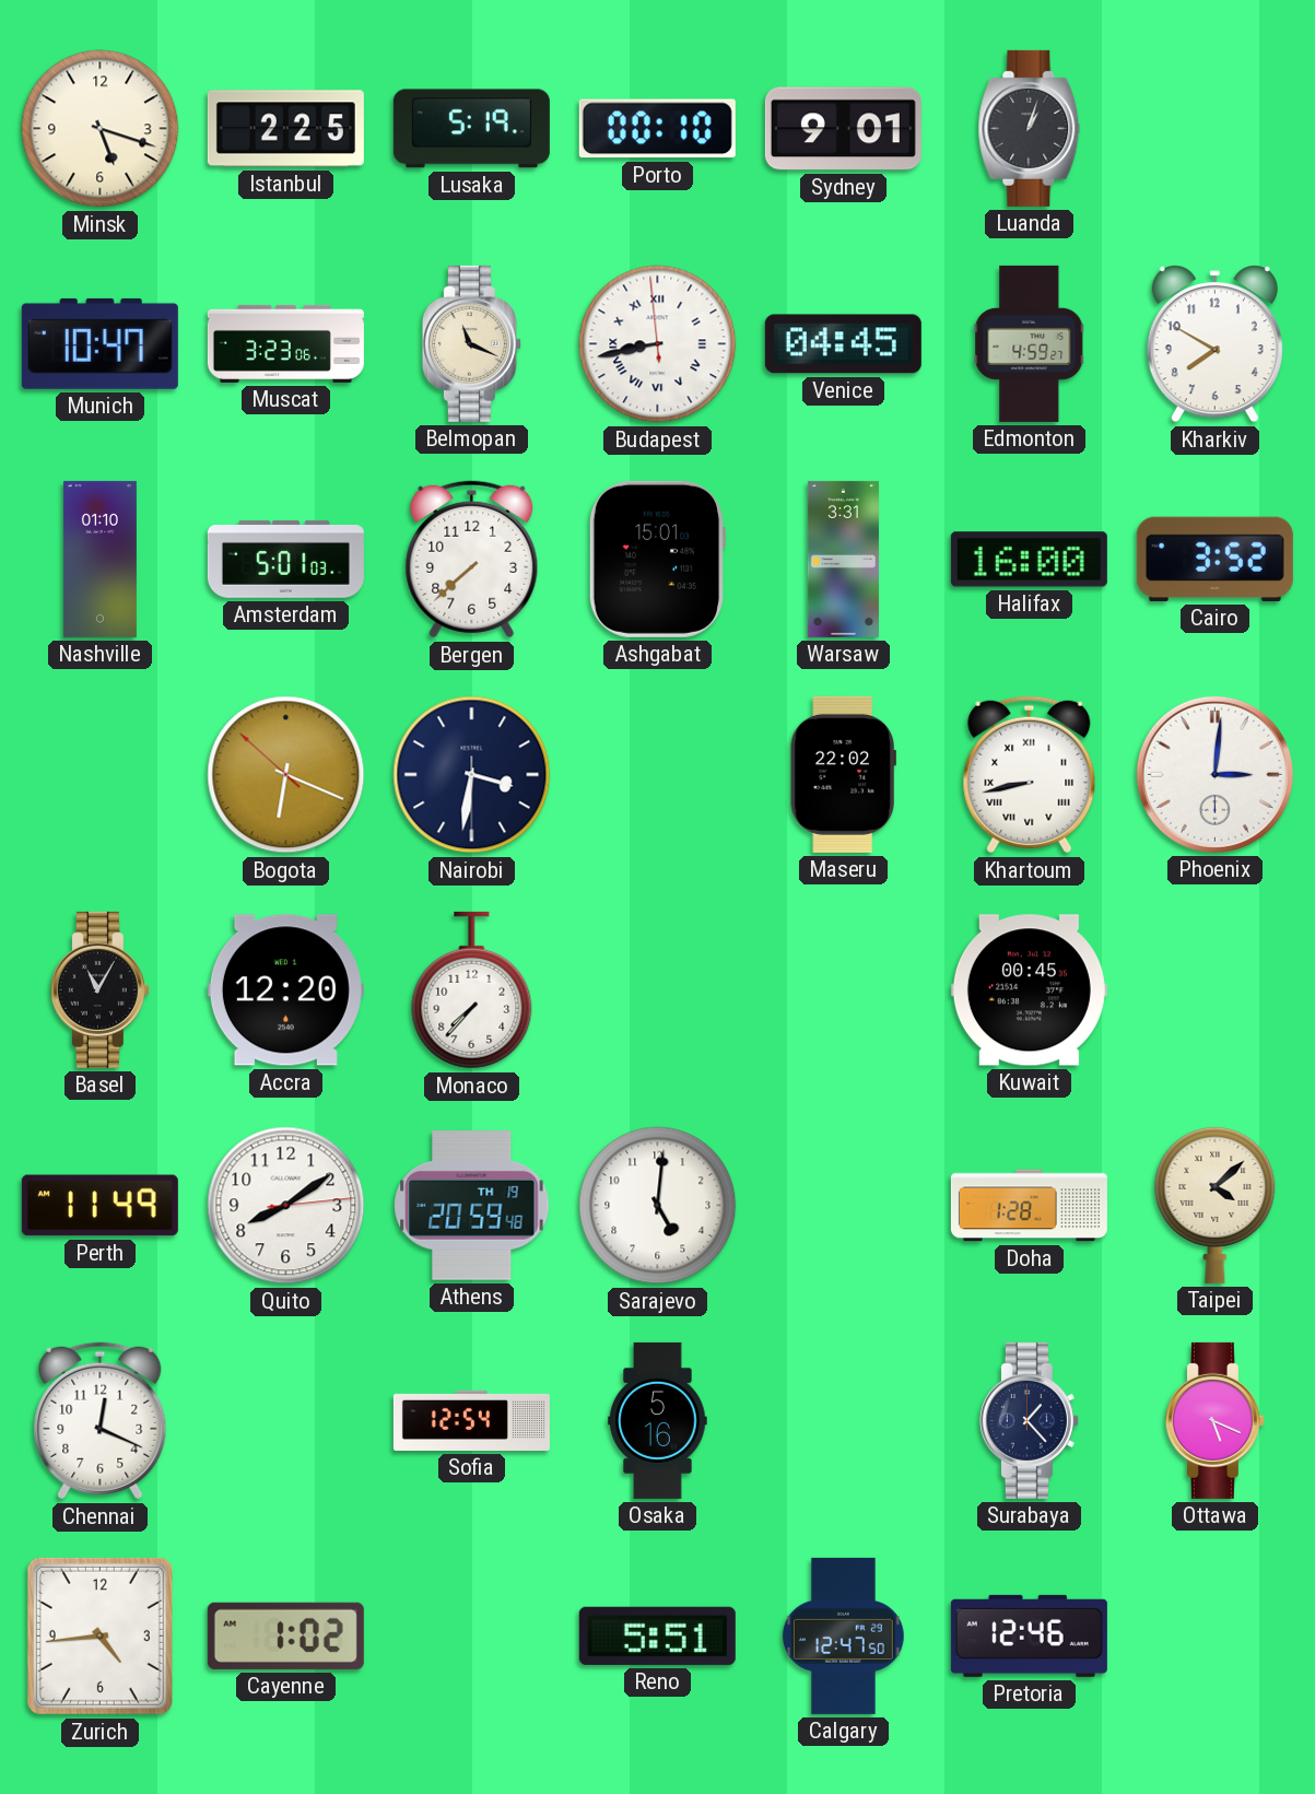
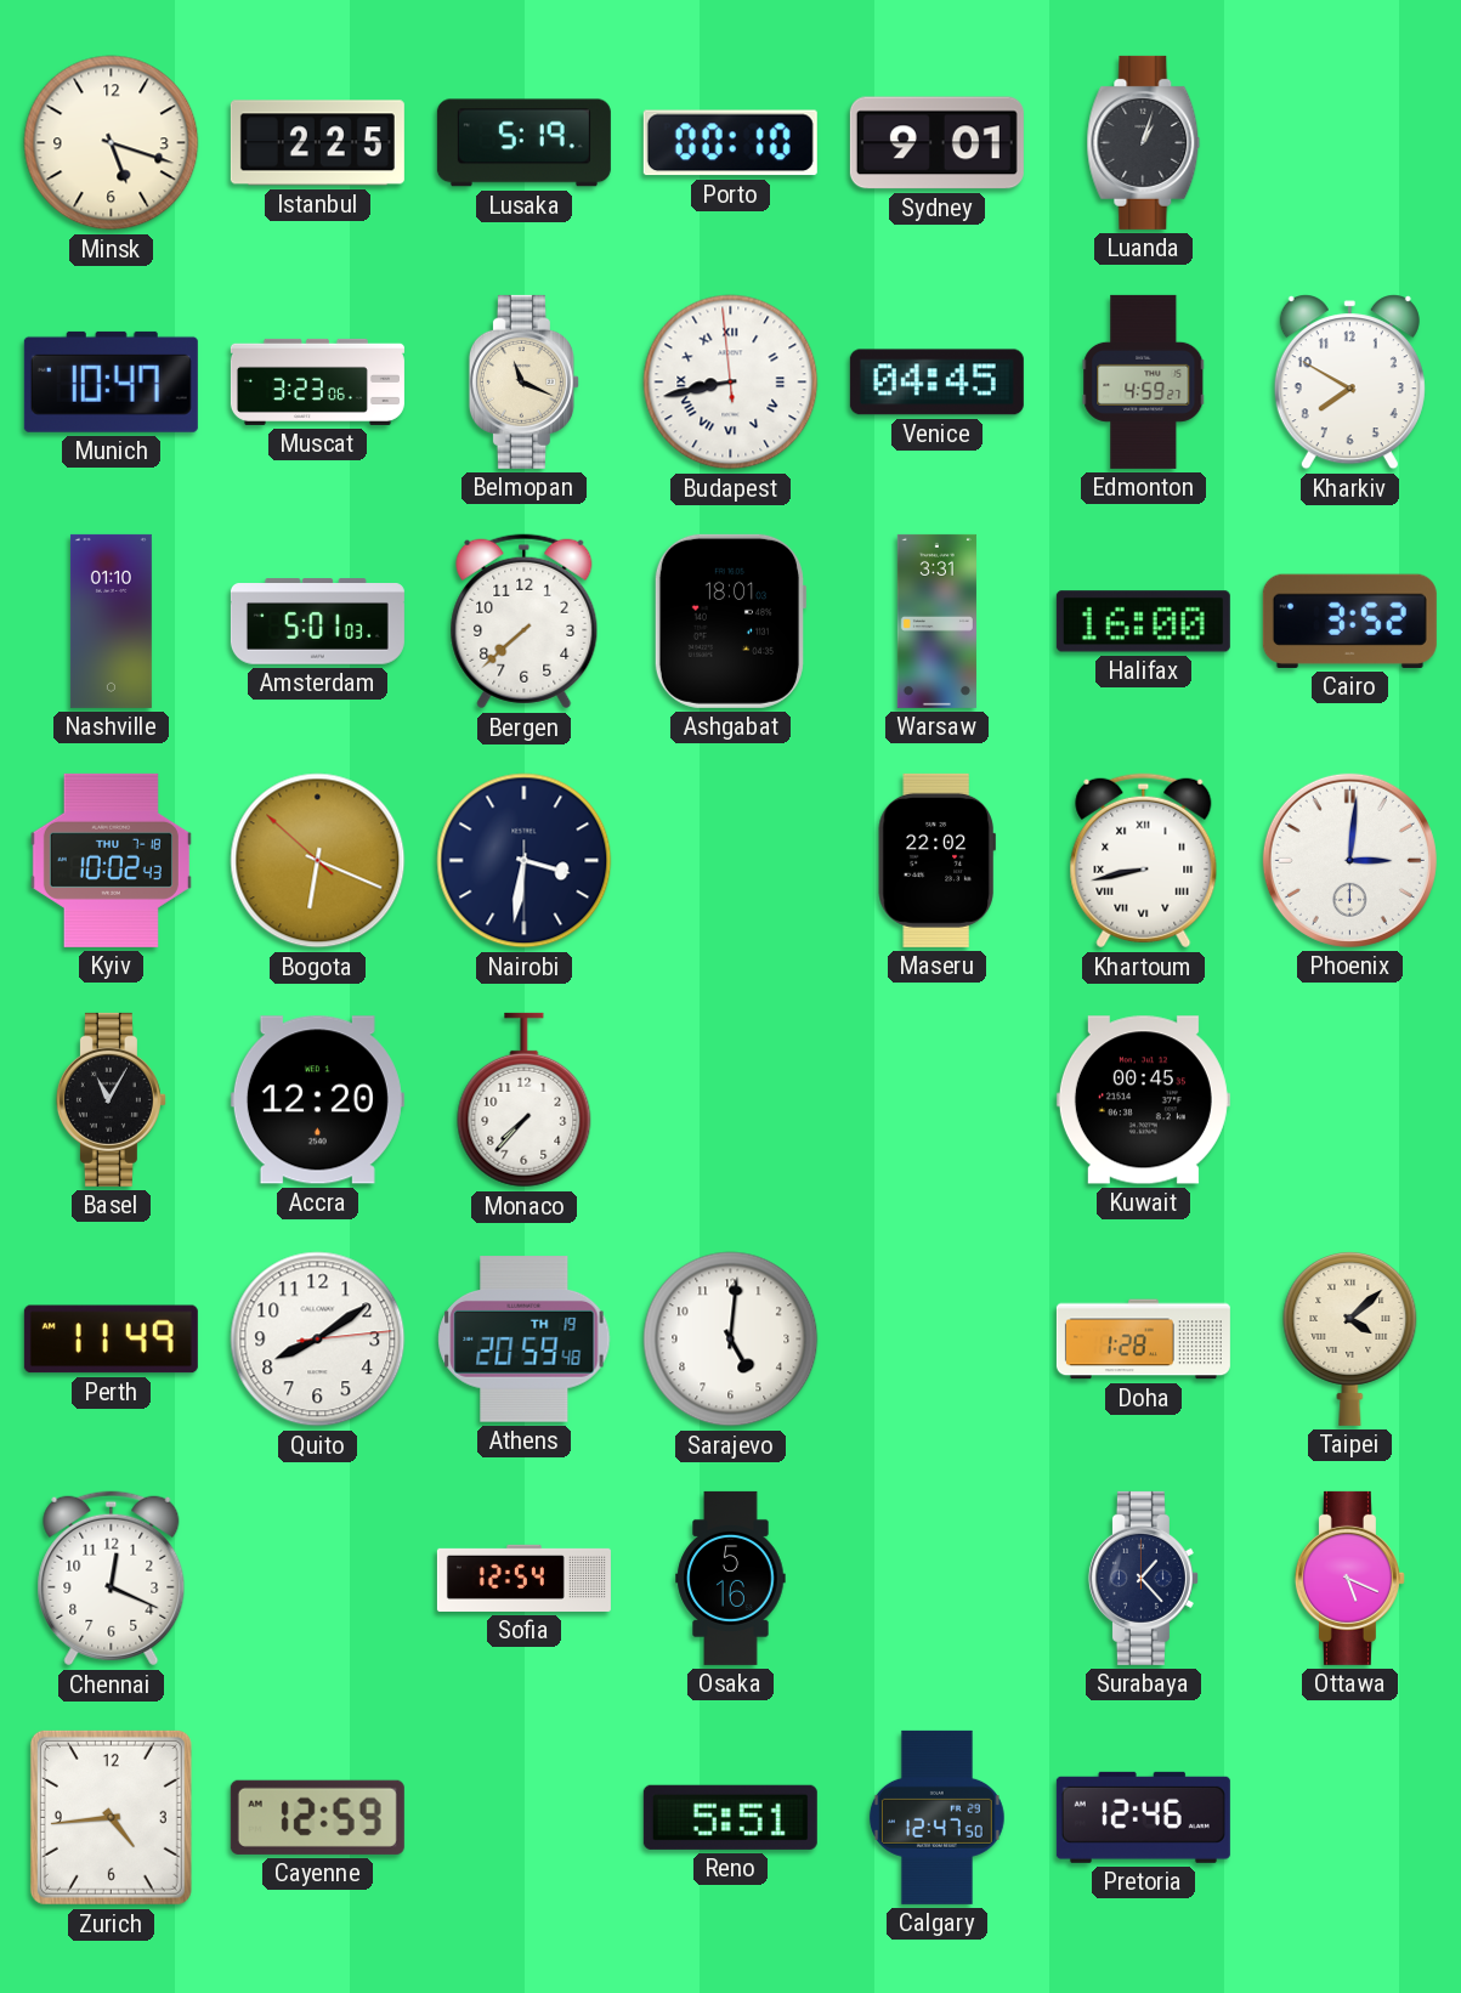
Ashgabat: 15:01 -> 18:01 (729, 621)
Kyiv: none -> 10:02 (111, 860)
Cayenne: 1:02 -> 12:59 (317, 1817)
